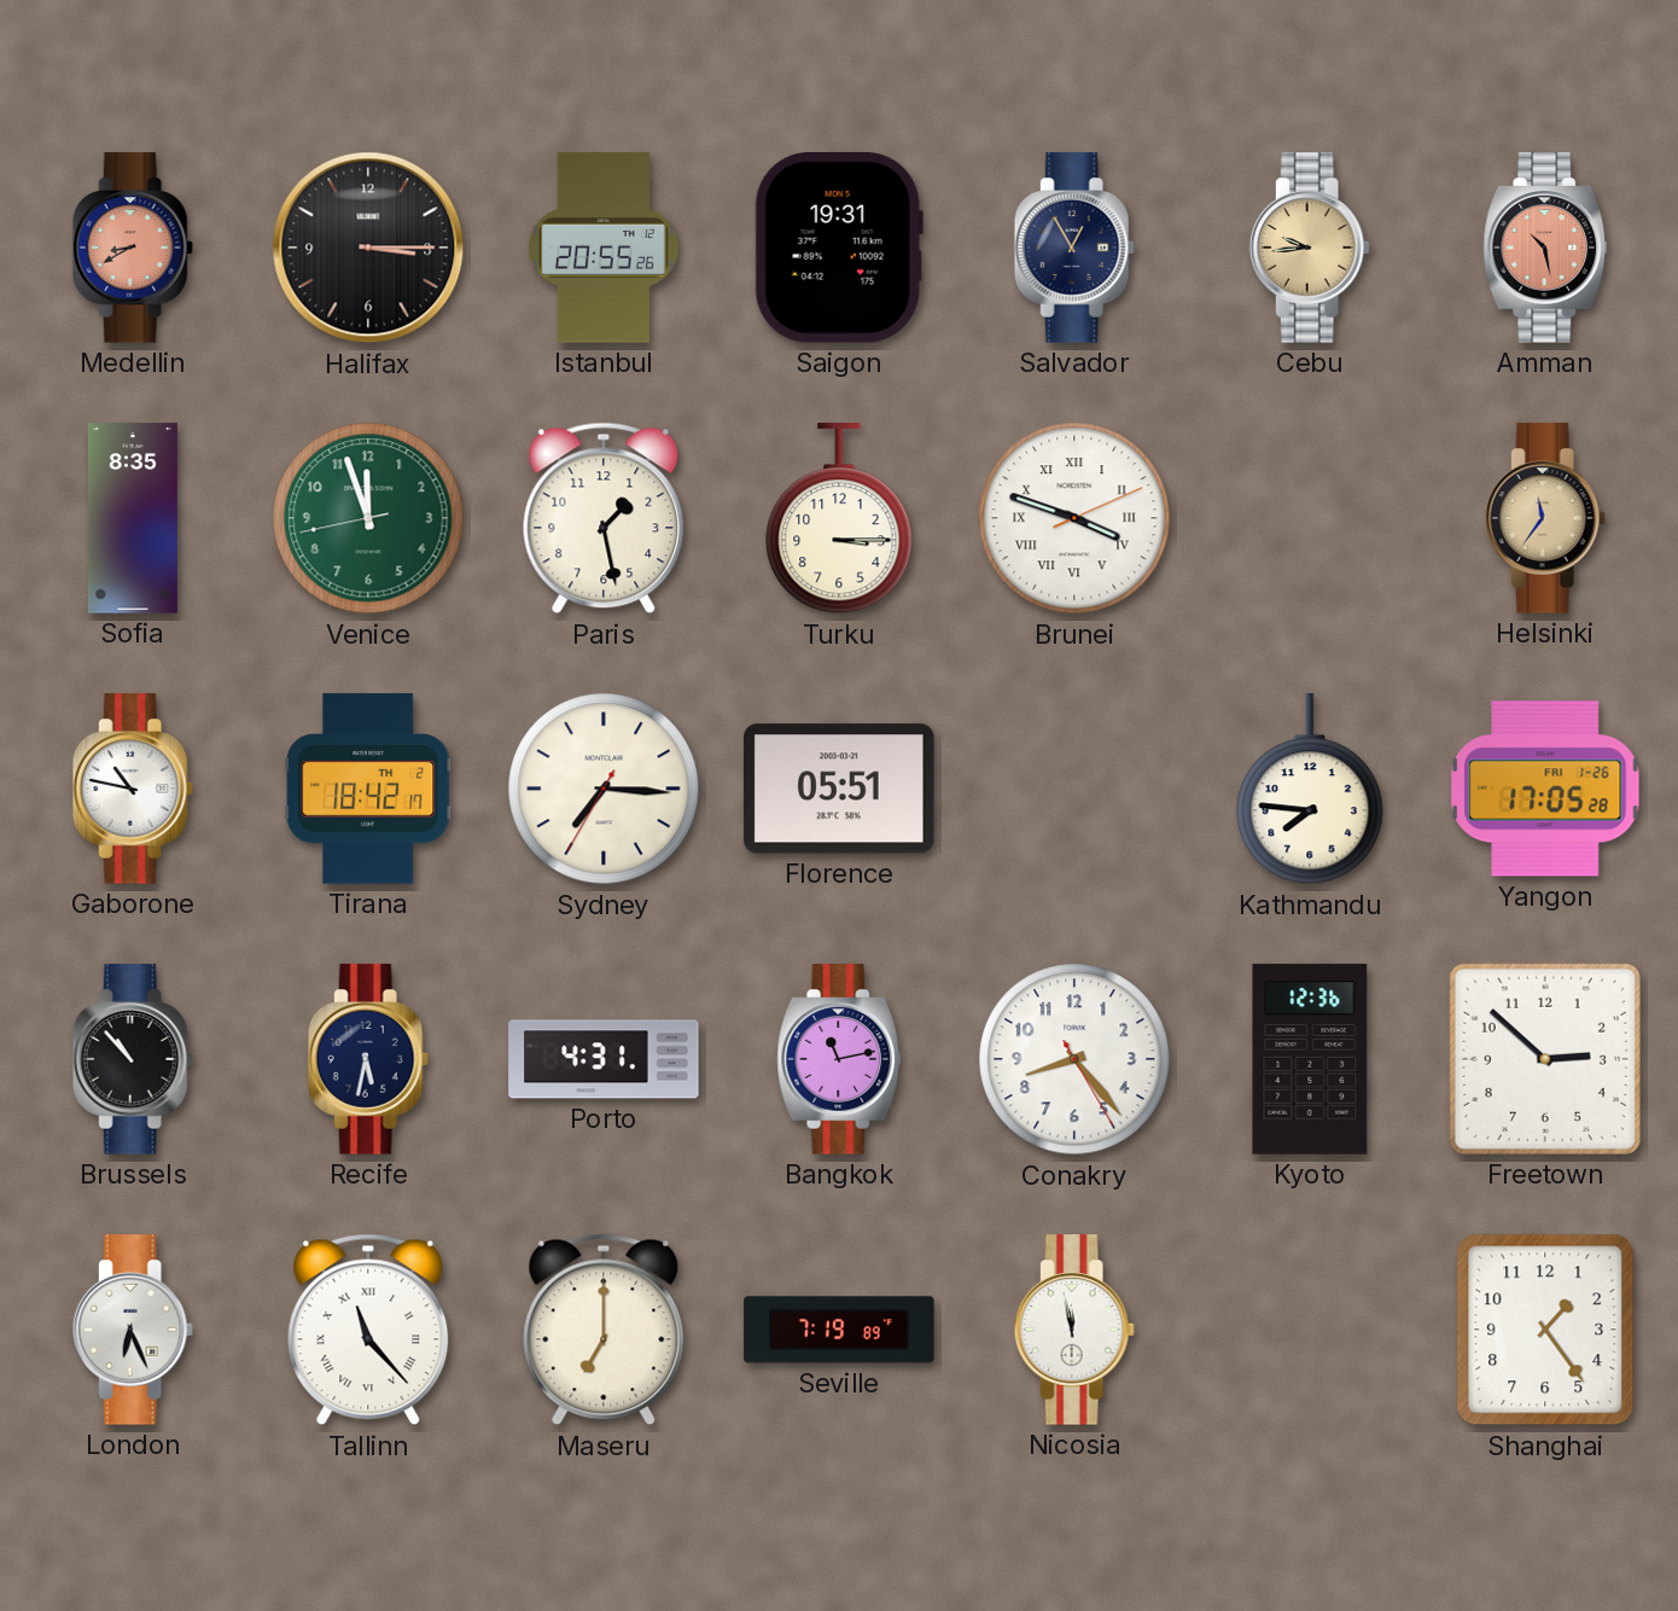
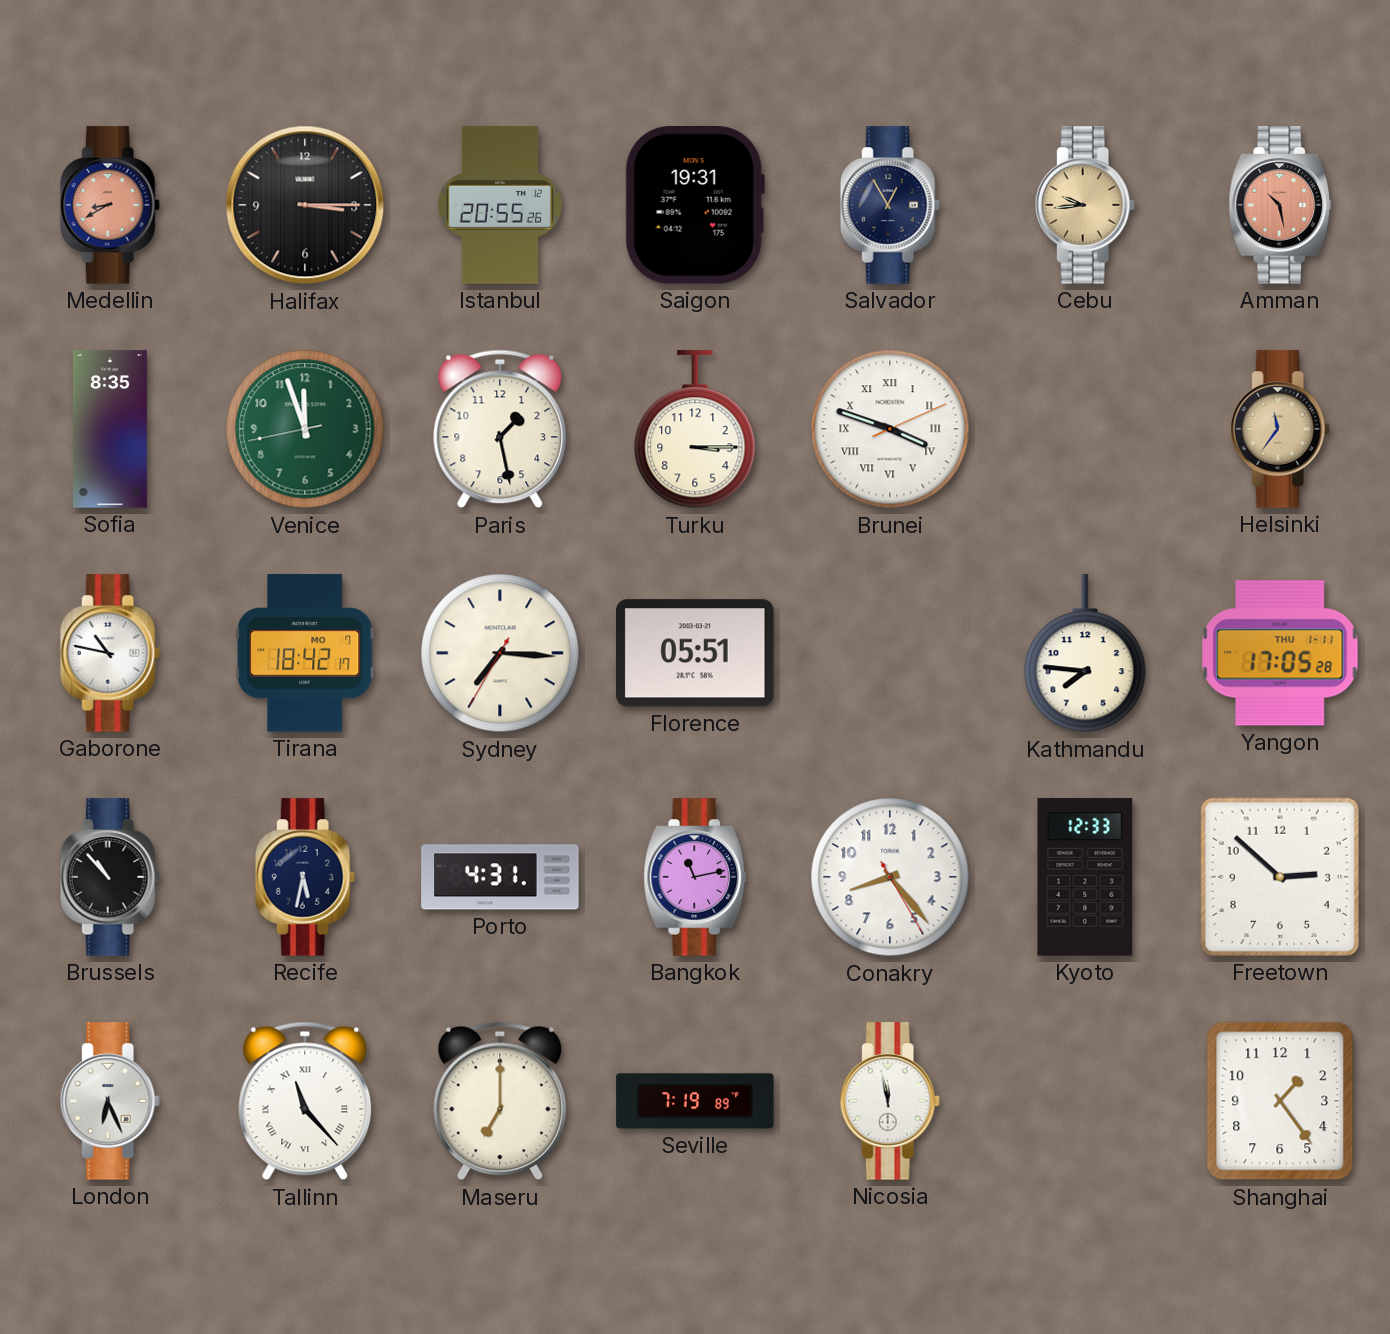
Tirana date: TH 2 -> MO 7 (305, 653)
Yangon date: FRI 1-26 -> THU 1-11 (1280, 653)
Kyoto: 12:36 -> 12:33 (1085, 877)
